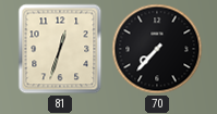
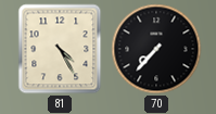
81: 12:33 -> 4:25 (60, 49)
